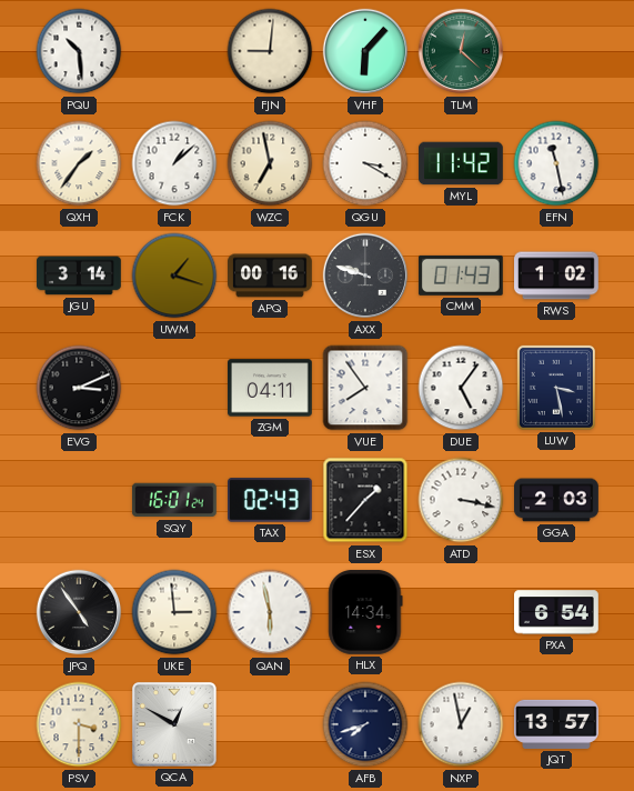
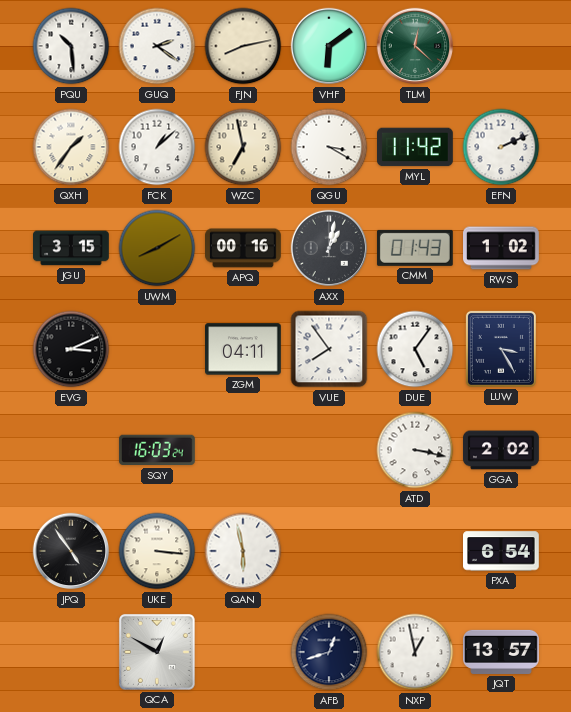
GUQ: none -> 2:21 (157, 46)
FJN: 9:01 -> 8:13 (243, 46)
VHF: 6:07 -> 6:09 (329, 46)
EFN: 11:28 -> 2:11 (501, 147)
JGU: 3:14 -> 3:15 (72, 248)
UWM: 1:18 -> 8:10 (157, 248)
AXX: 9:48 -> 1:02 (329, 248)
LUW: 3:28 -> 3:25 (501, 349)
SQY: 16:01 -> 16:03 (157, 450)
TAX: 02:43 -> none (271, 500)
ESX: 1:37 -> none (365, 500)
GGA: 2:03 -> 2:02 (502, 450)
UKE: 2:59 -> 3:16 (157, 551)
HLX: 14:34 -> none (365, 612)
PSV: 3:30 -> none (79, 724)
AFB: 7:42 -> 12:42 (329, 652)
